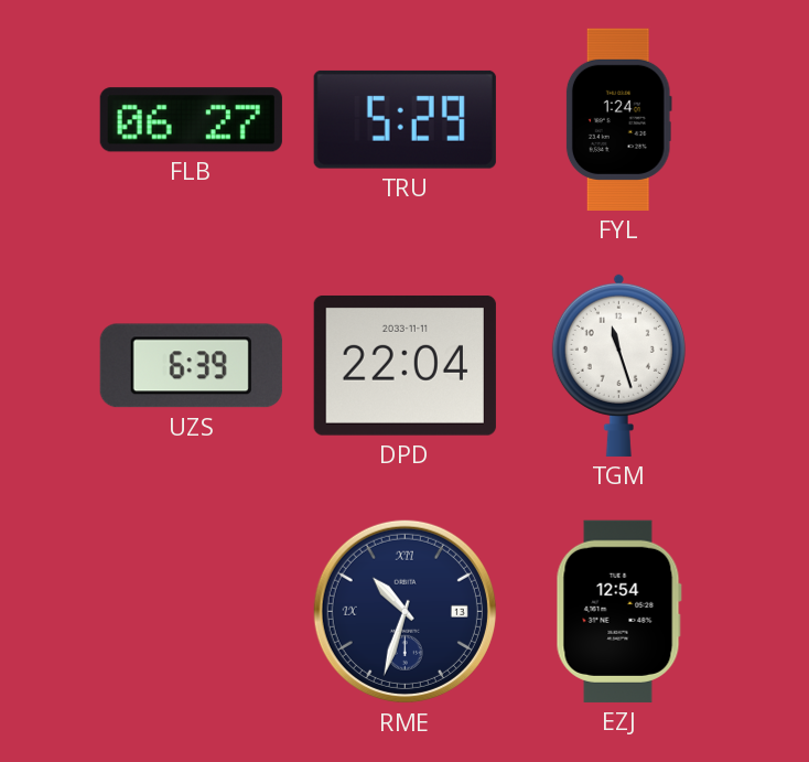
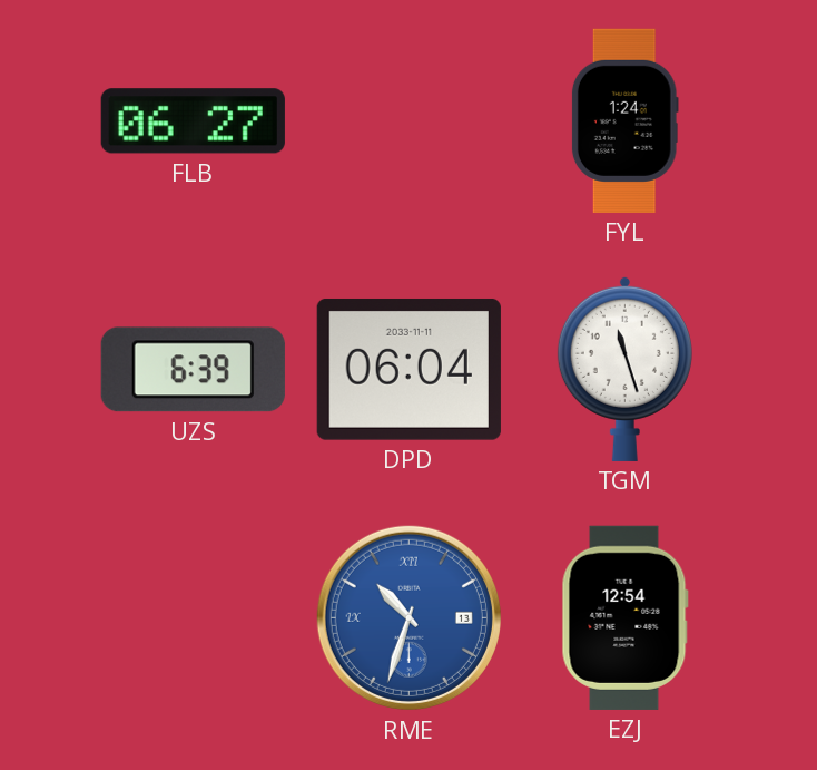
TRU: 5:29 -> none (404, 119)
DPD: 22:04 -> 06:04 (408, 369)
RME dial: navy -> blue (408, 617)
